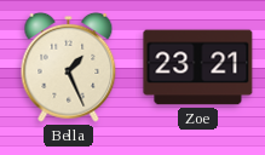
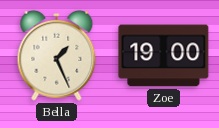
Zoe: 23:21 -> 19:00 (164, 56)
